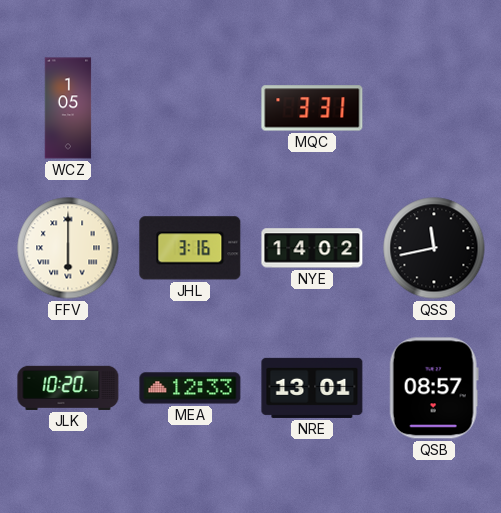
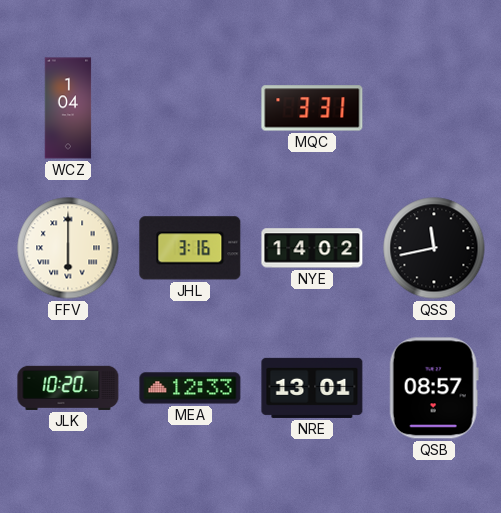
WCZ: 1:05 -> 1:04 (68, 108)
